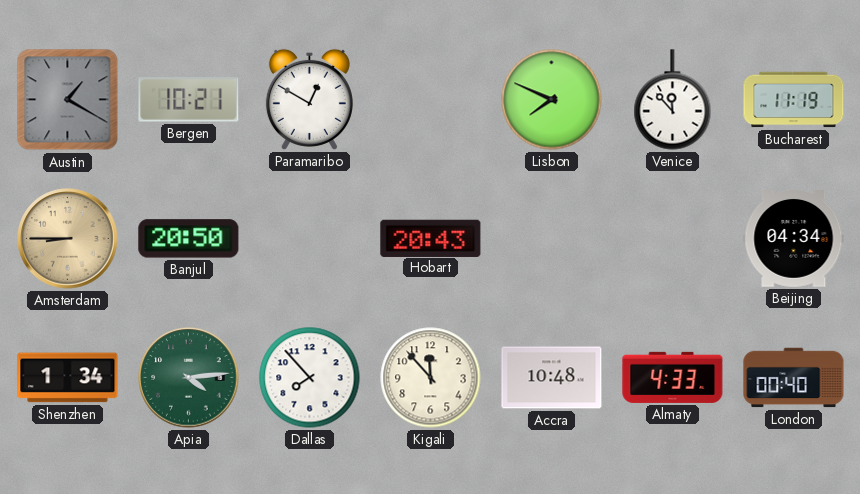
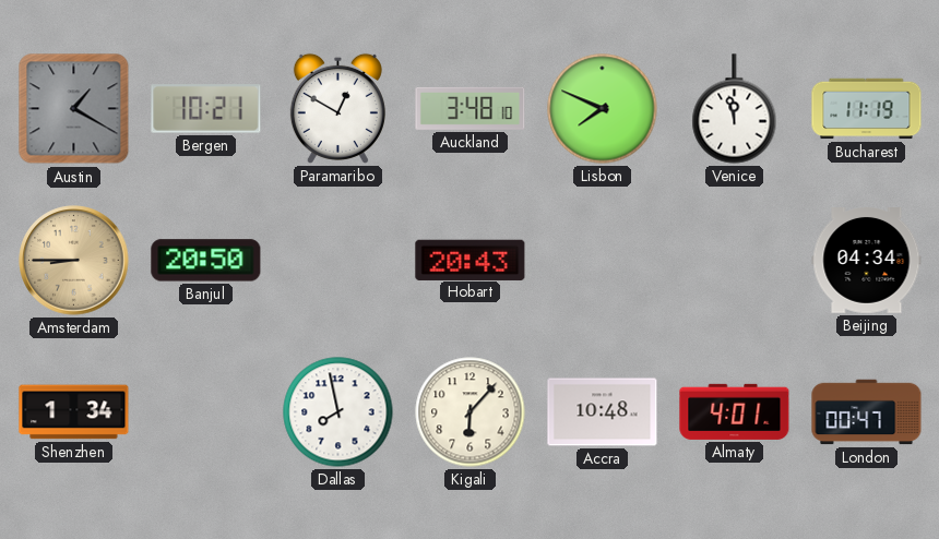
Auckland: none -> 3:48 (471, 108)
Venice: 11:53 -> 11:58 (735, 109)
Apia: 4:14 -> none (189, 378)
Dallas: 7:53 -> 7:58 (338, 412)
Kigali: 11:53 -> 6:07 (471, 412)
Almaty: 4:33 -> 4:01 (735, 411)
London: 00:40 -> 00:47 (867, 412)
